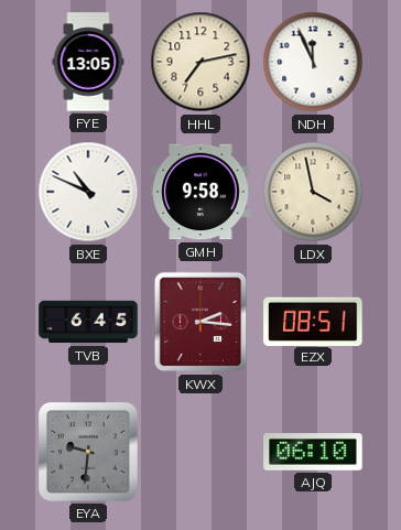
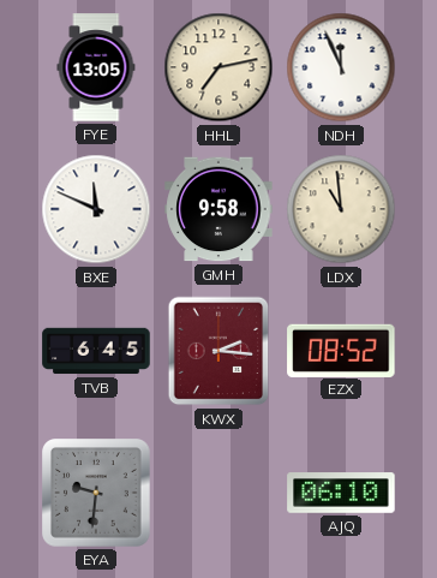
BXE: 10:49 -> 11:49 (96, 209)
LDX: 3:58 -> 10:59 (341, 209)
EZX: 08:51 -> 08:52 (341, 350)
